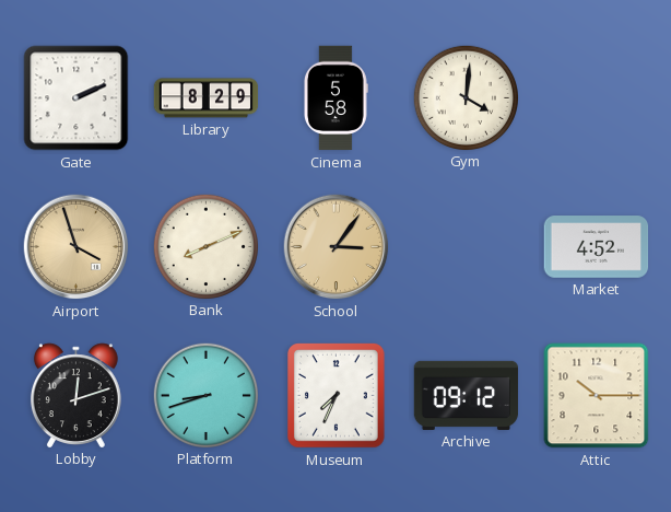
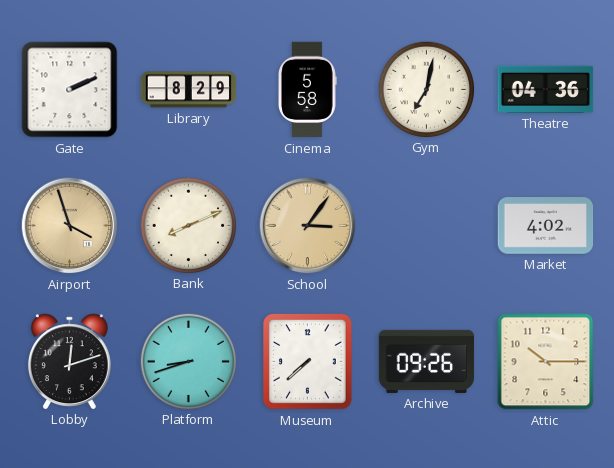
Gym: 4:01 -> 7:02 (426, 89)
Theatre: none -> 04:36 (546, 89)
Market: 4:52 -> 4:02 (546, 226)
Museum: 7:34 -> 7:38 (308, 362)
Archive: 09:12 -> 09:26 (427, 361)
